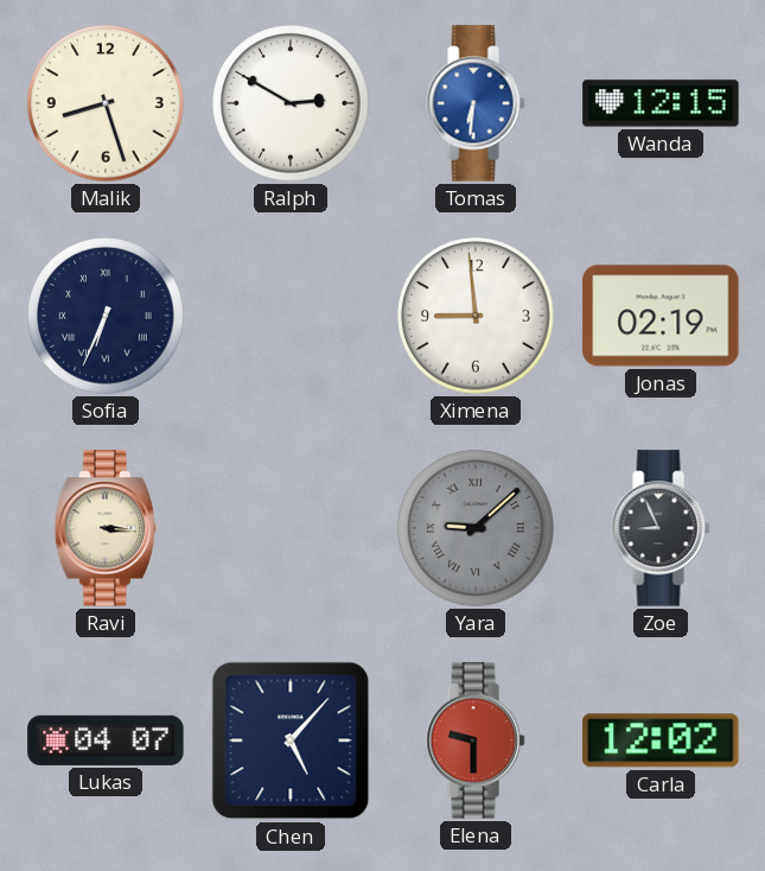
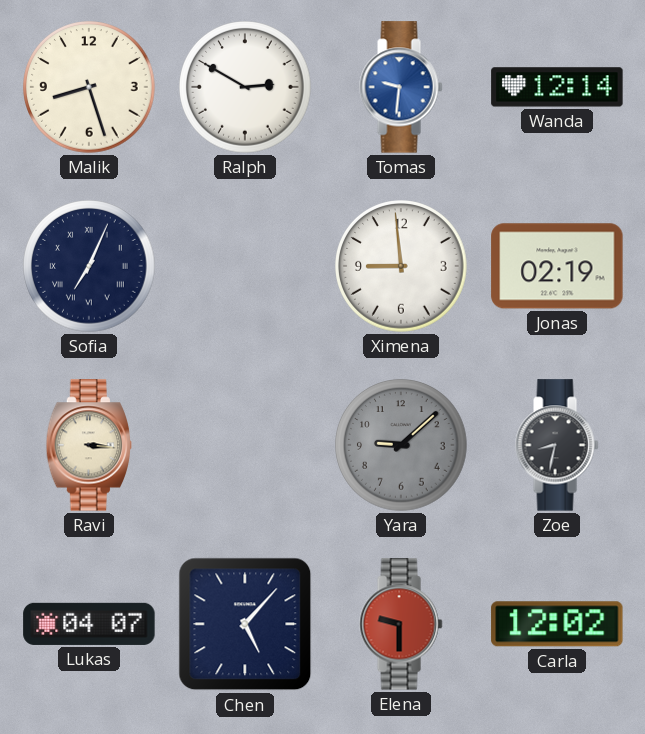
Tomas: 6:31 -> 9:31 (401, 87)
Wanda: 12:15 -> 12:14 (557, 87)
Sofia: 6:34 -> 7:04 (89, 266)
Yara numerals: Roman -> Arabic (401, 445)
Zoe: 8:56 -> 8:32 (557, 445)
